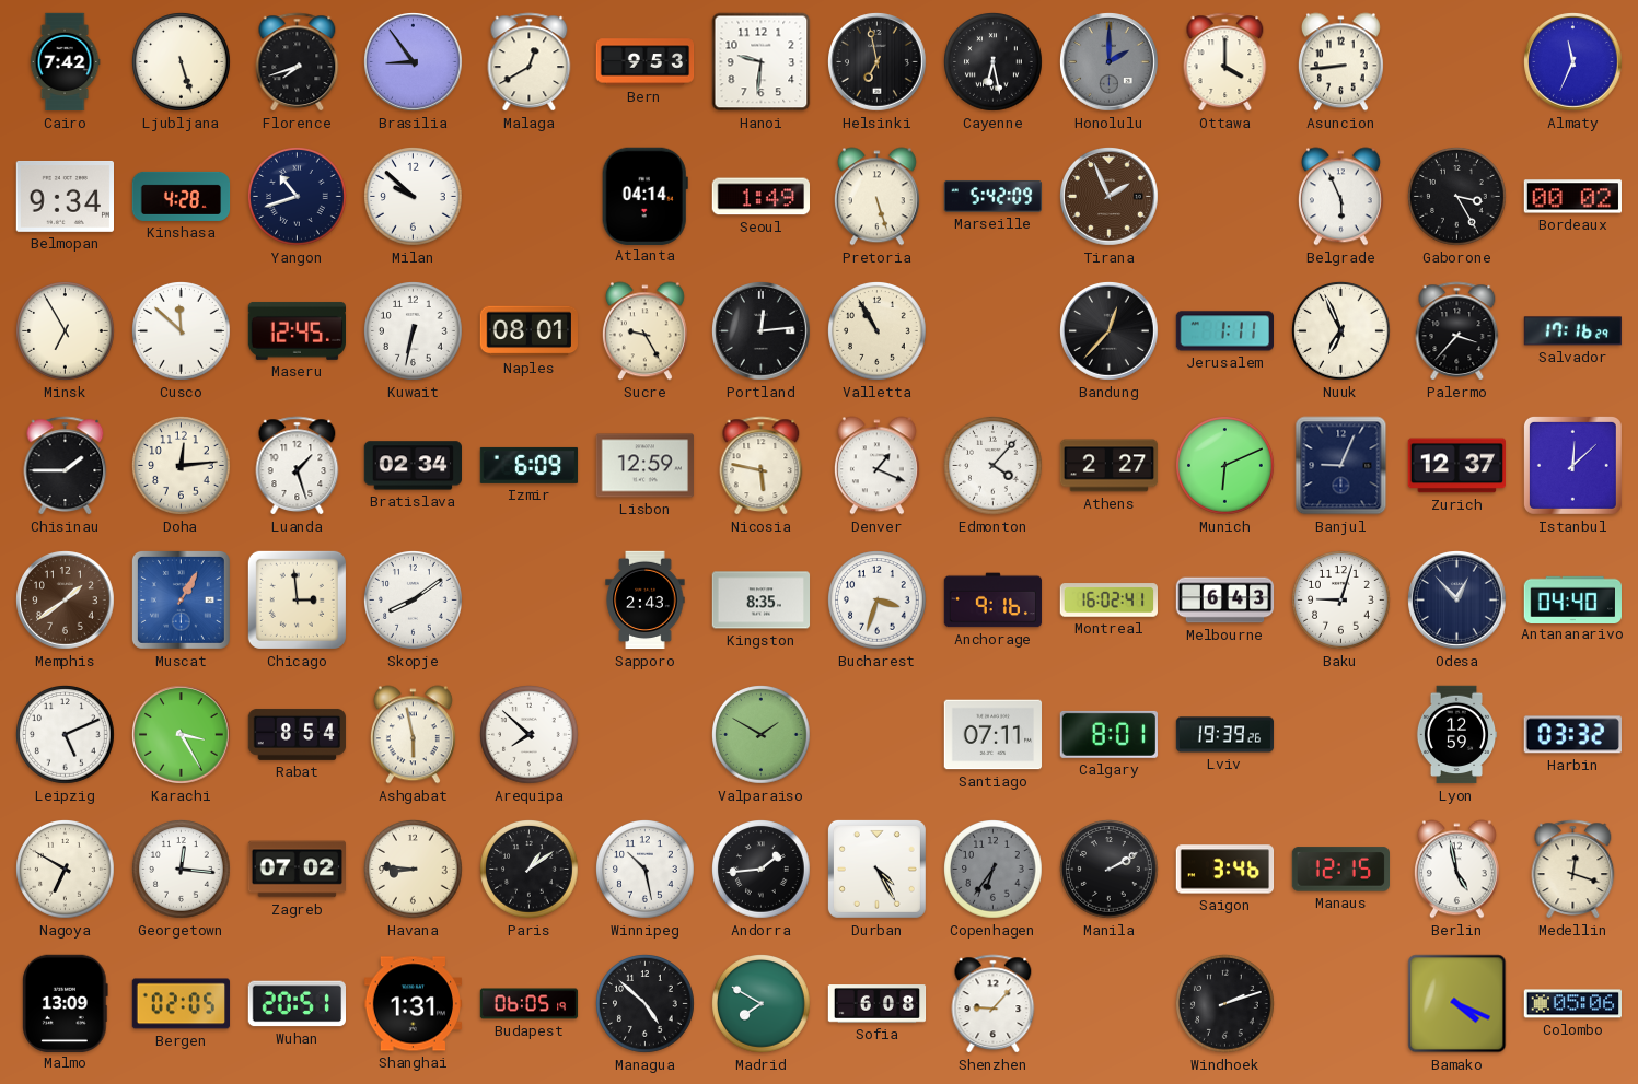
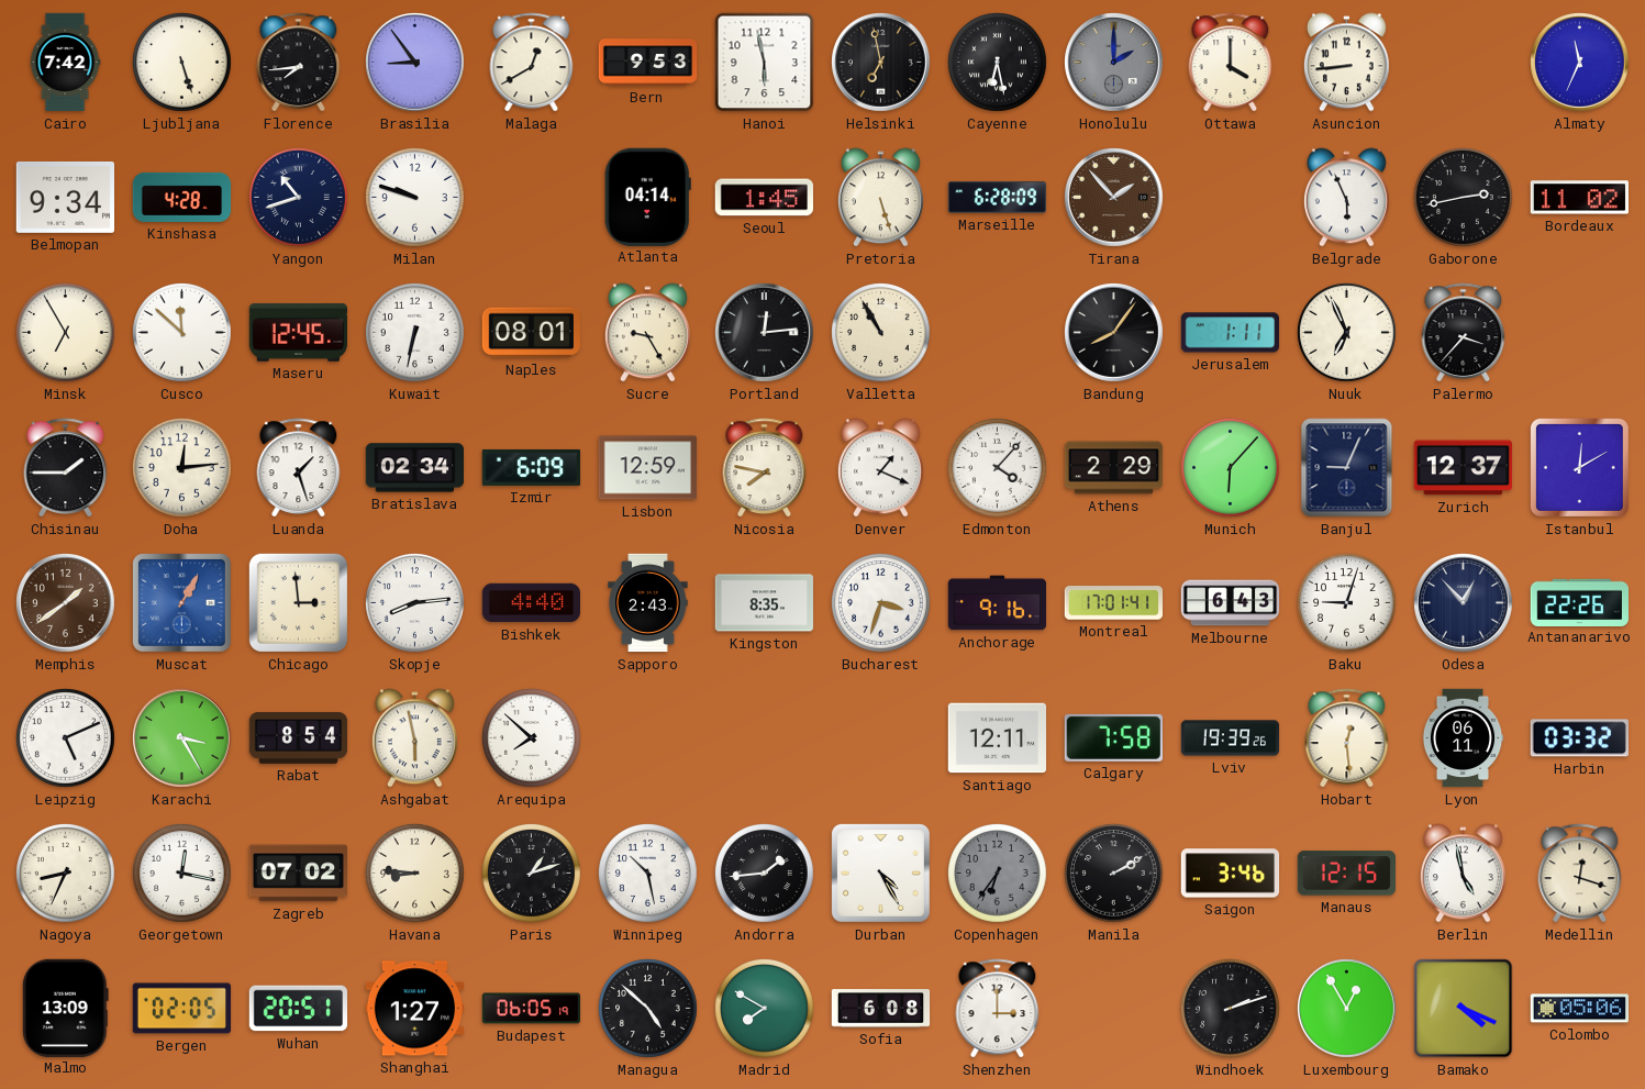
Florence: 7:42 -> 7:44 (299, 63)
Hanoi: 9:31 -> 5:58 (765, 63)
Milan: 9:52 -> 9:48 (415, 198)
Seoul: 1:49 -> 1:45 (764, 198)
Marseille: 5:42 -> 6:28 (998, 198)
Tirana: 1:56 -> 1:53 (1114, 198)
Gaborone: 3:25 -> 2:43 (1464, 198)
Bordeaux: 00:02 -> 11:02 (1579, 198)
Bandung: 12:37 -> 8:06 (1114, 333)
Salvador: 17:16 -> none (1572, 331)
Nicosia: 5:47 -> 7:47 (765, 468)
Athens: 2:27 -> 2:29 (1114, 468)
Munich: 6:11 -> 6:07 (1231, 468)
Istanbul: 12:08 -> 12:10 (1579, 467)
Skopje: 8:09 -> 8:14 (415, 603)
Bishkek: none -> 4:40 (531, 603)
Montreal: 16:02 -> 17:01 (1113, 603)
Antananarivo: 04:40 -> 22:26 (1579, 602)
Valparaiso: 1:50 -> none (762, 735)
Santiago: 07:11 -> 12:11 (998, 738)
Calgary: 8:01 -> 7:58 (1113, 737)
Hobart: none -> 12:29 (1347, 738)
Lyon: 12:59 -> 06:11 (1463, 738)
Nagoya: 6:50 -> 8:34 (66, 874)
Georgetown: 12:16 -> 12:17 (182, 874)
Paris: 1:09 -> 1:12 (532, 874)
Shanghai: 1:31 -> 1:27 (415, 1009)
Shenzhen: 9:07 -> 3:00 (998, 1009)
Luxembourg: none -> 12:55 (1347, 1009)
